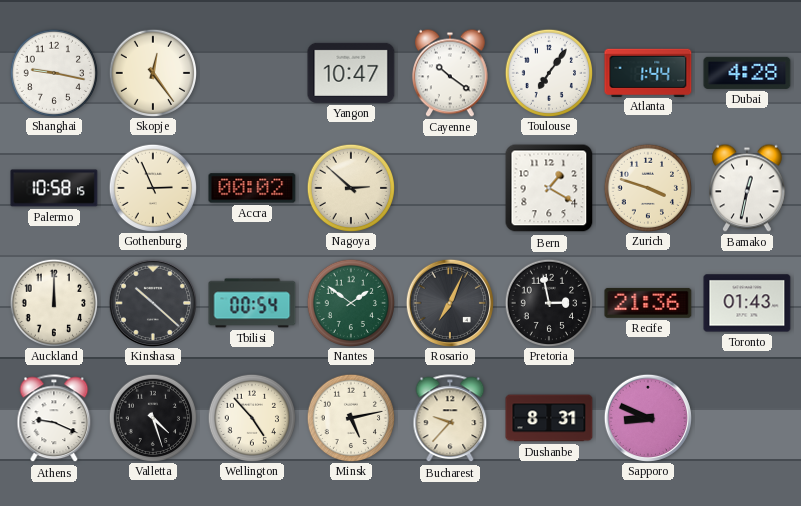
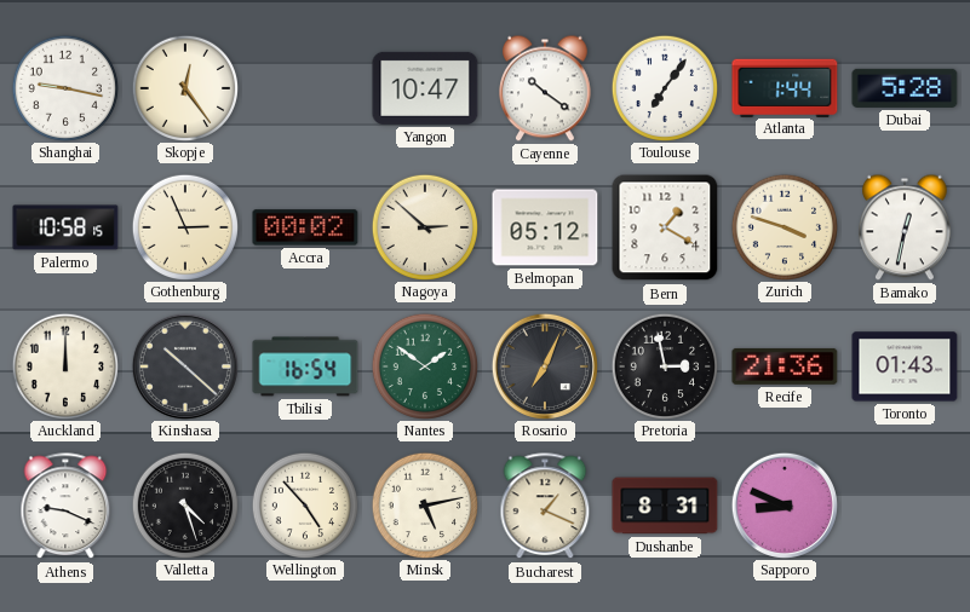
Dubai: 4:28 -> 5:28 (905, 88)
Belmopan: none -> 05:12 (545, 227)
Tbilisi: 00:54 -> 16:54 (305, 366)
Bucharest: 9:37 -> 1:19 (545, 507)
